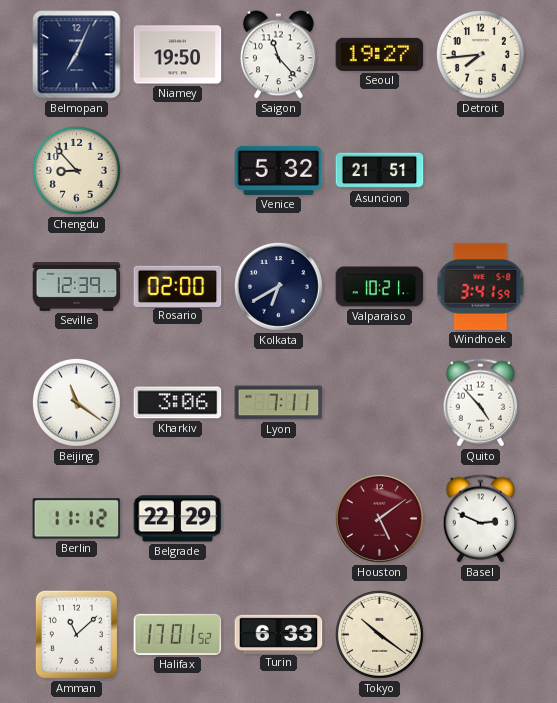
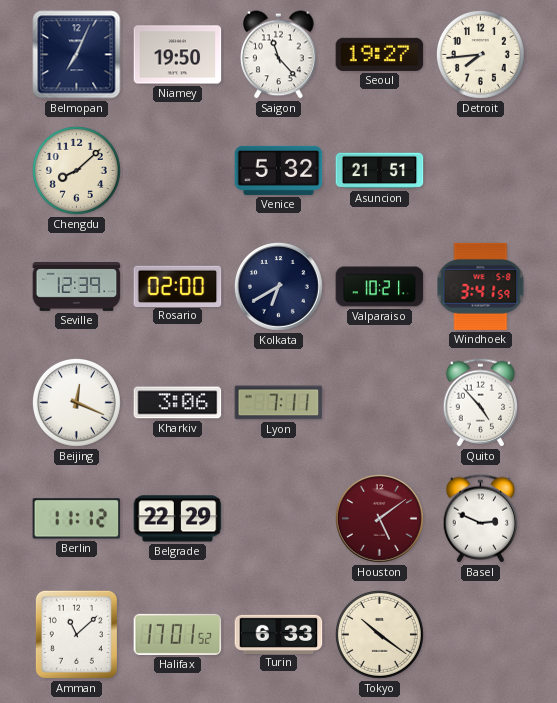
Chengdu: 8:53 -> 8:08 (76, 170)
Beijing: 11:21 -> 12:19 (76, 402)
